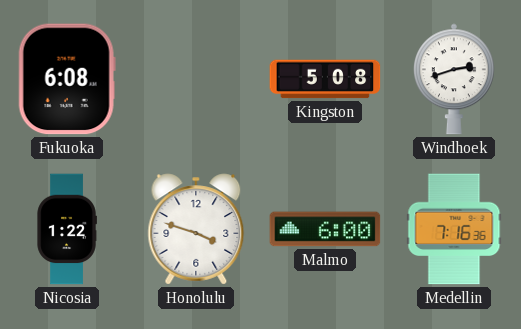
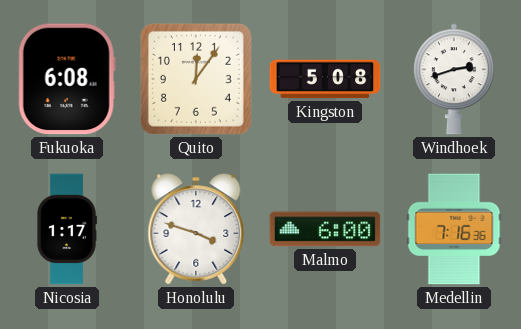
Quito: none -> 12:06 (196, 79)
Nicosia: 1:22 -> 1:17 (67, 229)
